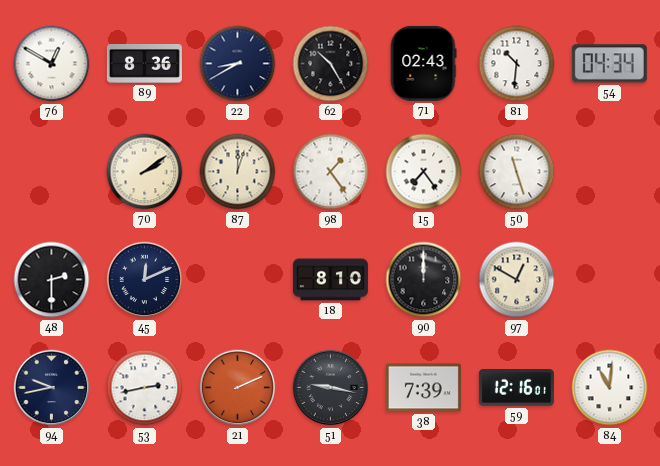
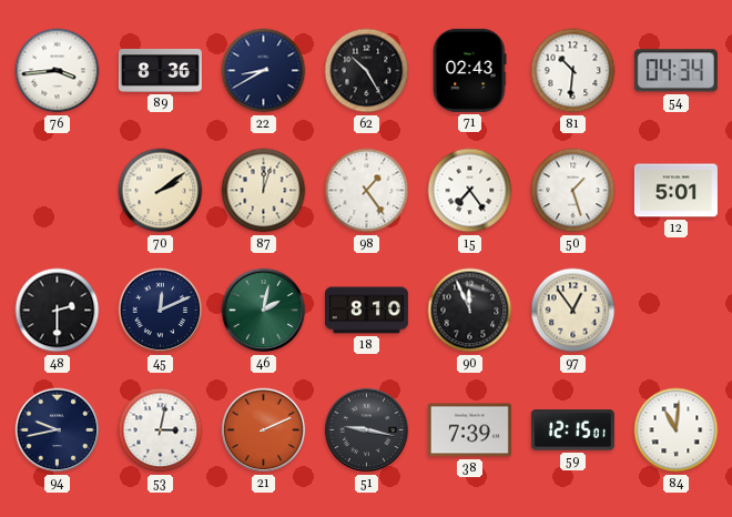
76: 12:50 -> 3:44 (58, 71)
50: 11:27 -> 1:27 (573, 191)
12: none -> 5:01 (675, 191)
46: none -> 2:02 (264, 311)
90: 12:00 -> 11:56 (470, 311)
97: 12:50 -> 12:54 (573, 311)
53: 2:43 -> 3:02 (161, 430)
59: 12:16 -> 12:15 (572, 430)
